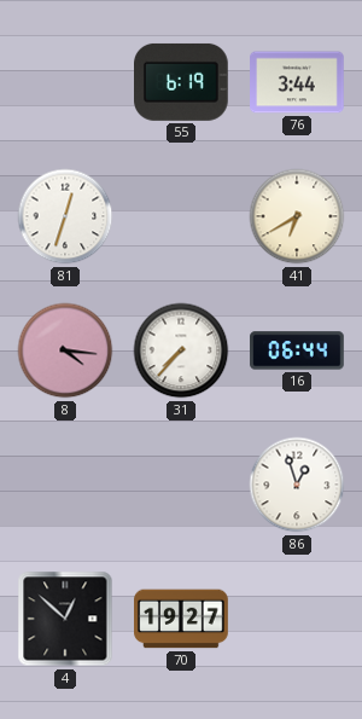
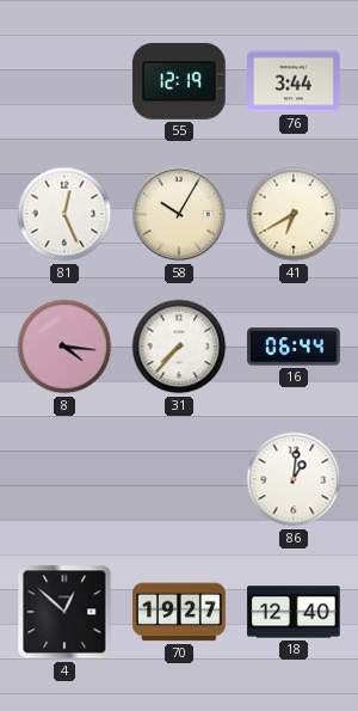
55: 6:19 -> 12:19 (180, 81)
81: 12:33 -> 12:26 (64, 214)
58: none -> 10:05 (179, 214)
86: 12:57 -> 1:01 (294, 479)
18: none -> 12:40 (294, 612)
